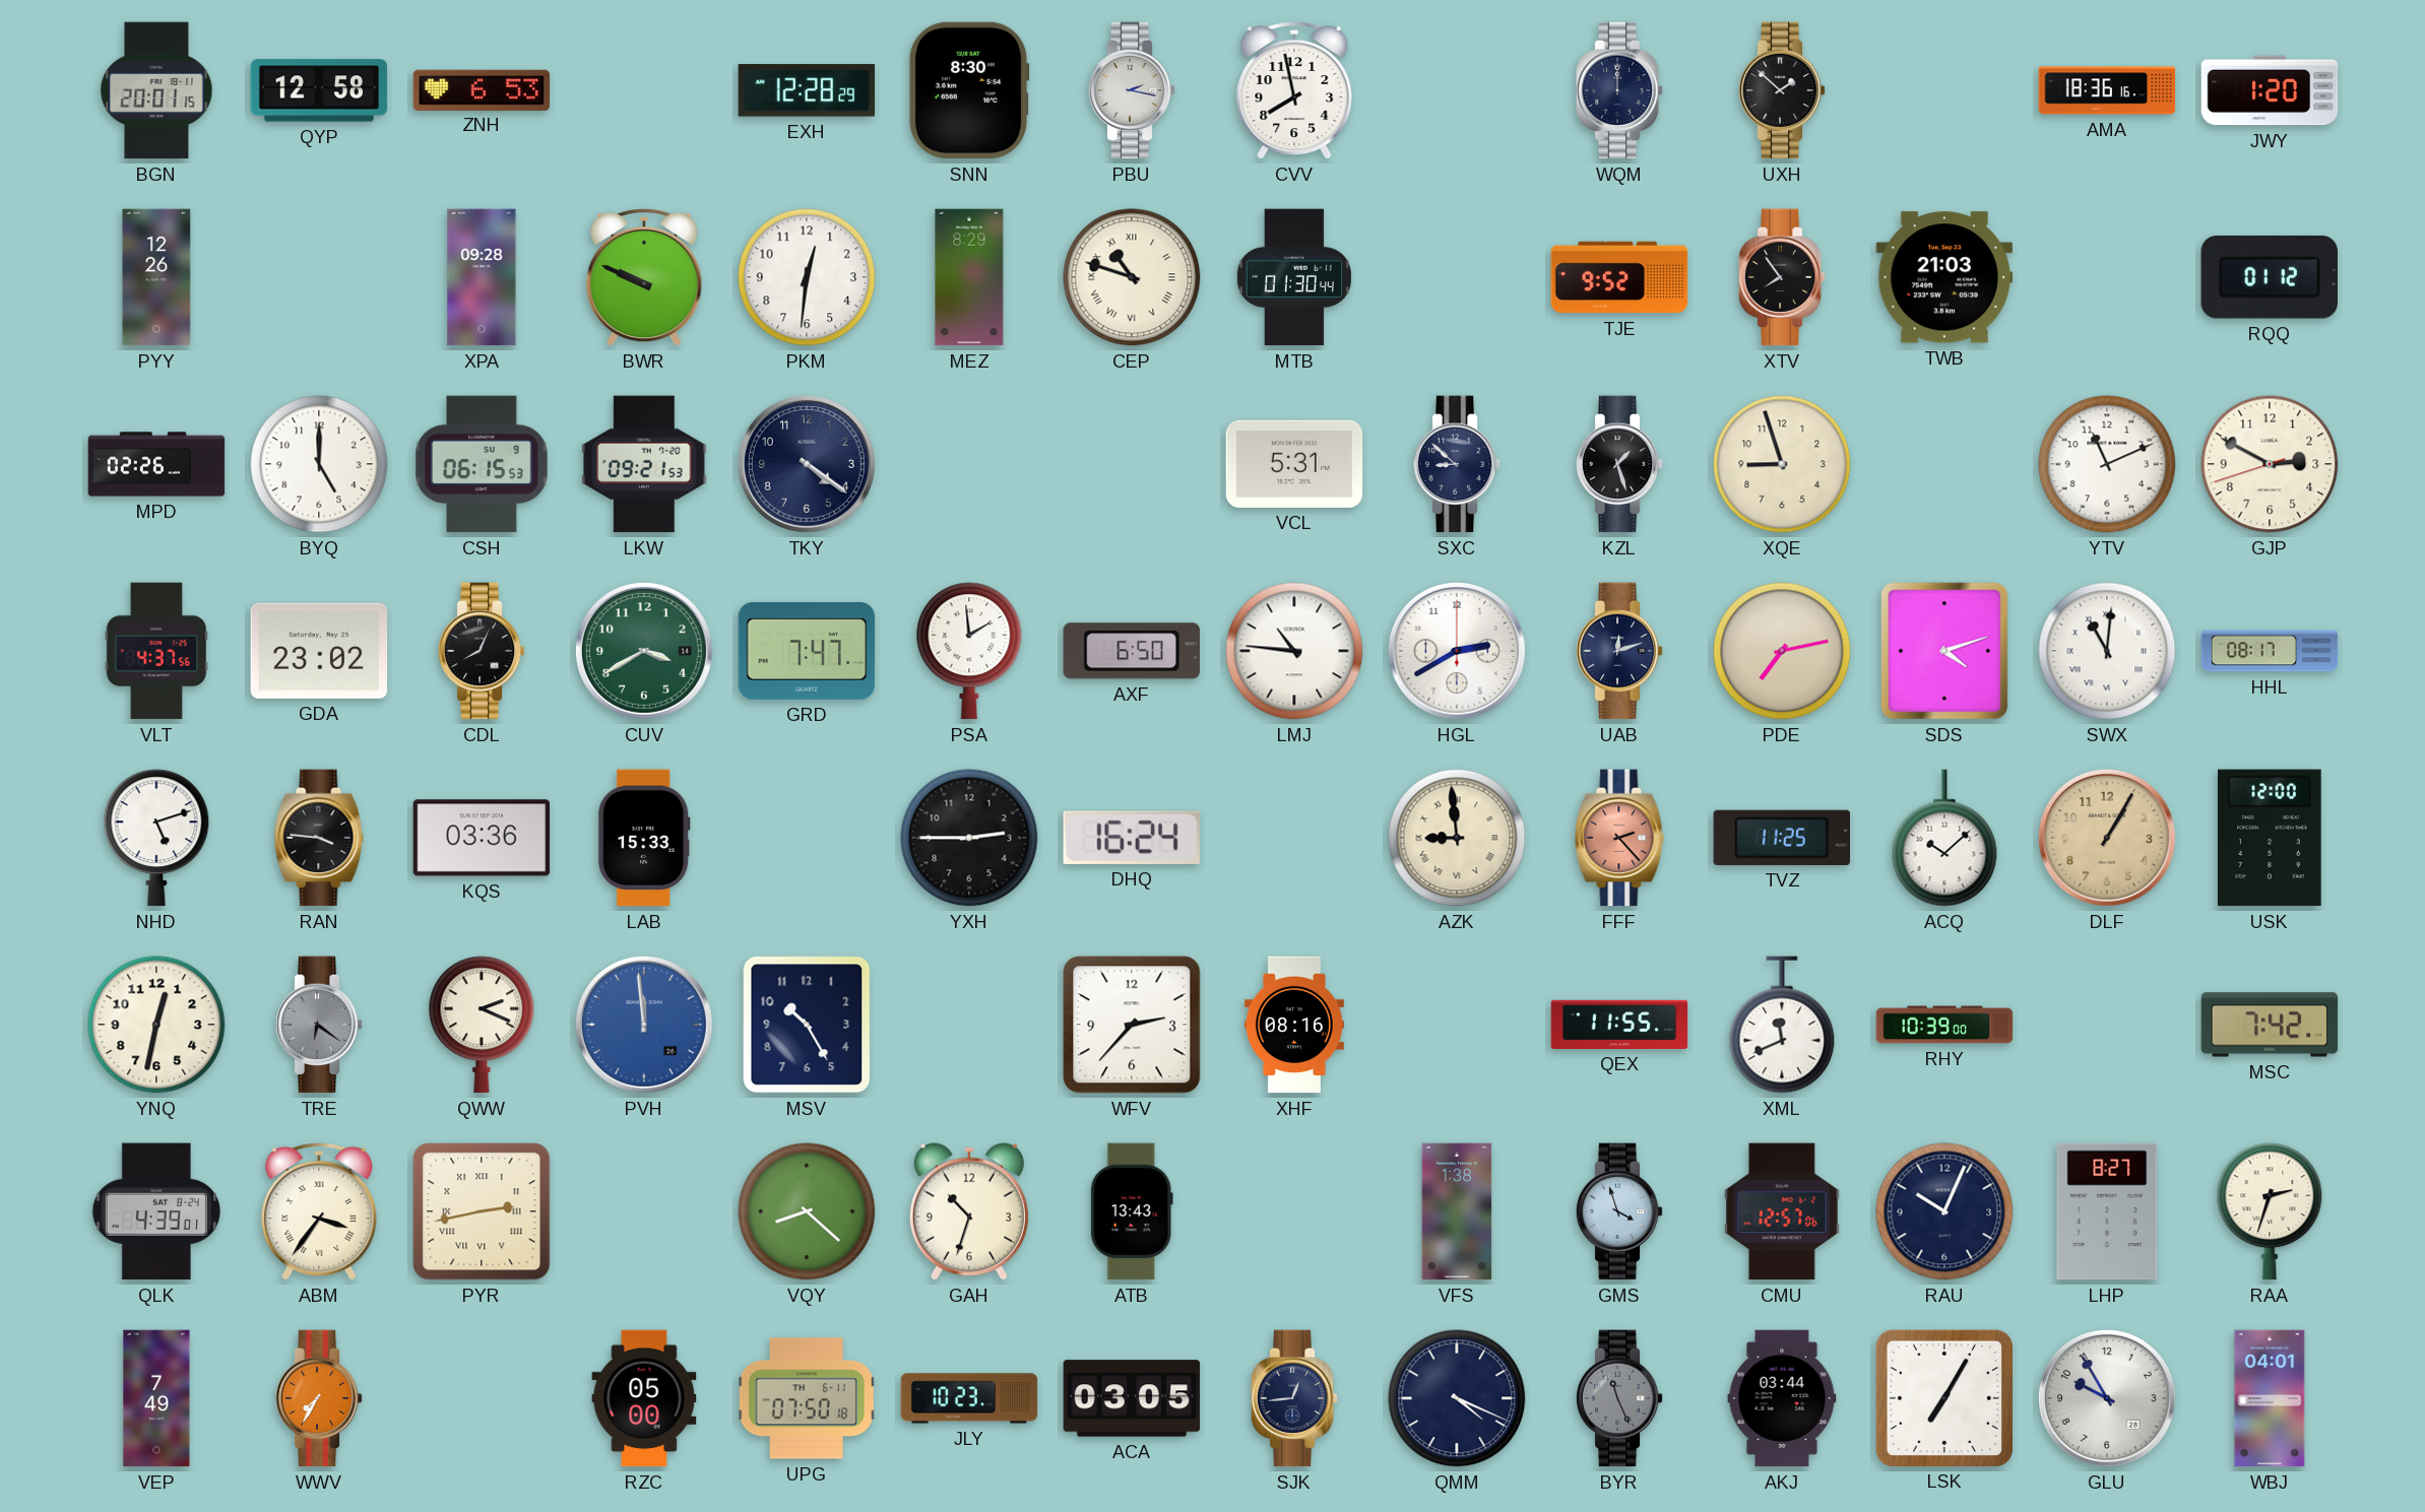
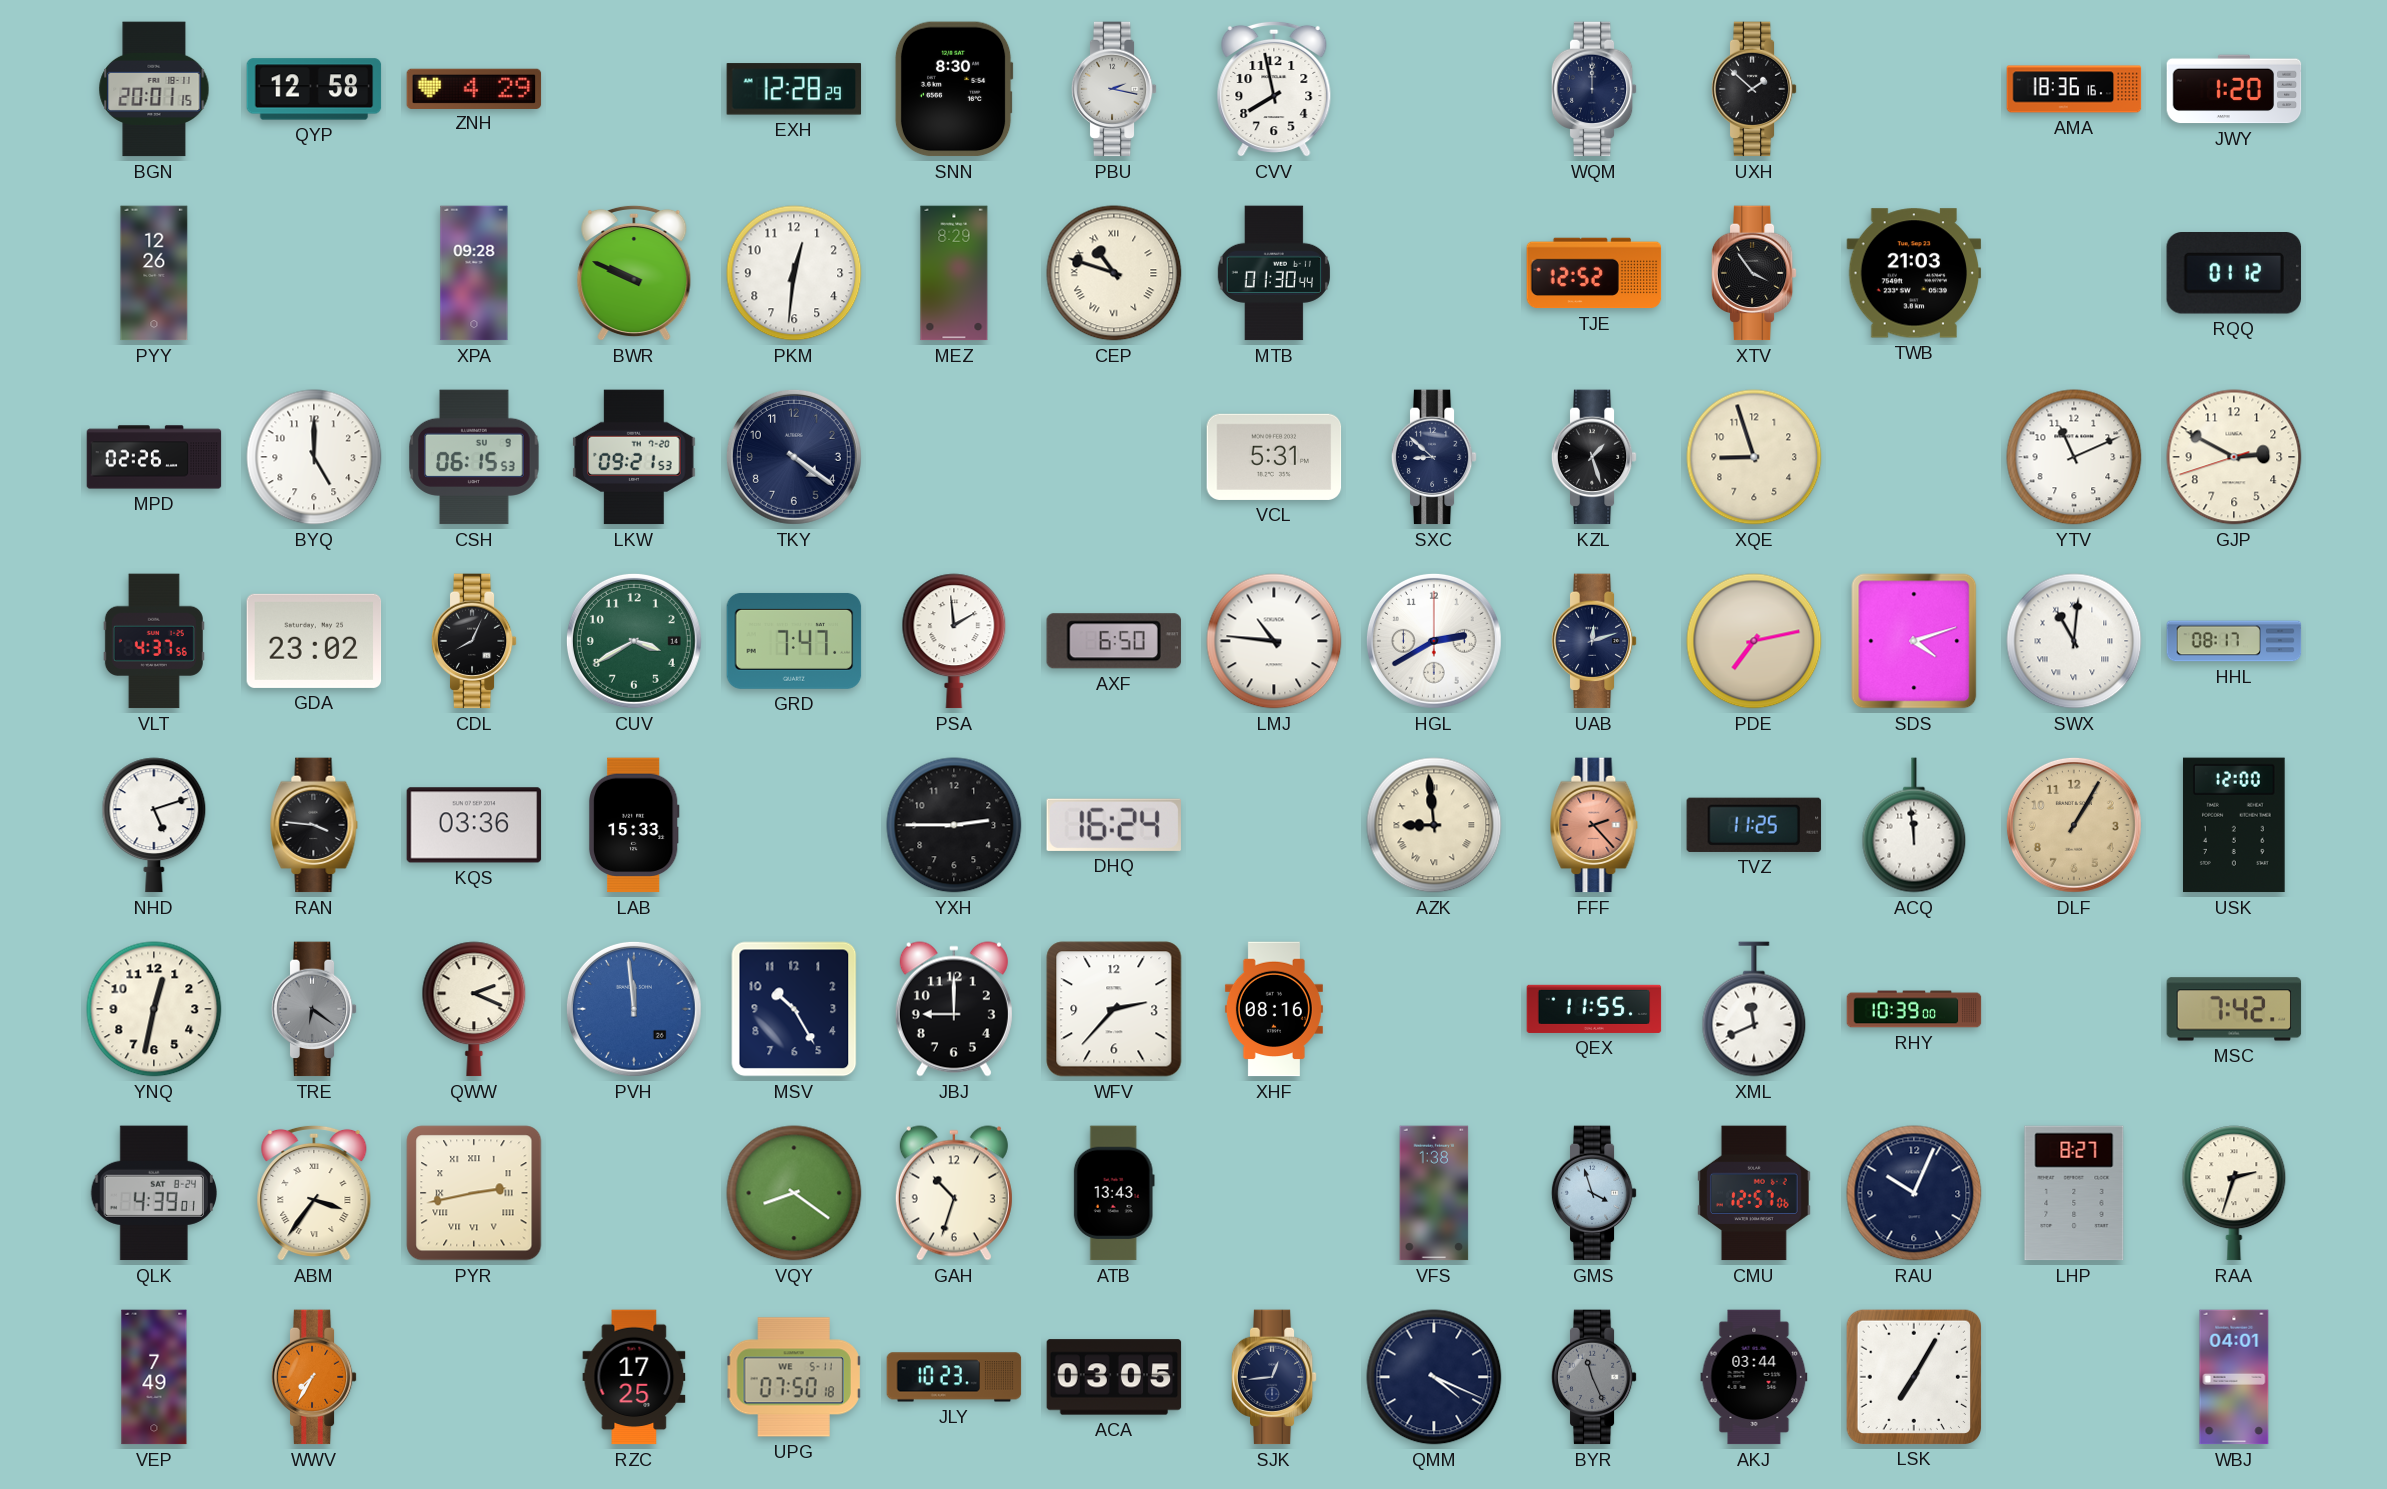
ZNH: 6:53 -> 4:29 (474, 88)
TJE: 9:52 -> 12:52 (1594, 273)
XTV: 7:54 -> 3:54 (1754, 273)
ACQ: 10:08 -> 11:59 (1914, 825)
JBJ: none -> 9:00 (954, 1009)
VQY: 8:22 -> 8:21 (794, 1193)
RZC: 05:00 -> 17:25 (634, 1377)
UPG date: TH 6-11 -> WE 5-11 (794, 1377)
GLU: 9:55 -> none (2107, 1398)
